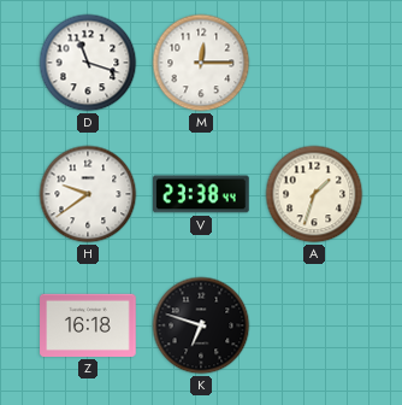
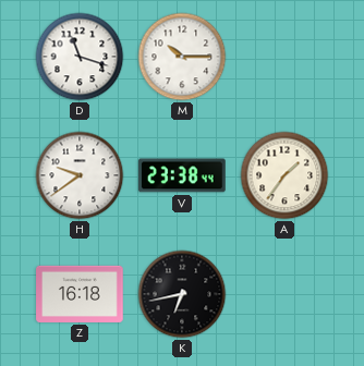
M: 12:15 -> 10:15 (182, 57)
A: 1:33 -> 1:36 (284, 175)
K: 6:48 -> 6:43 (182, 294)
